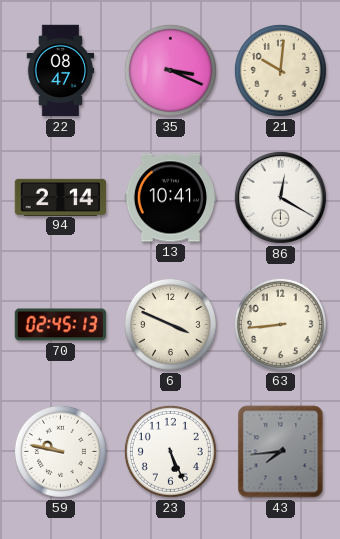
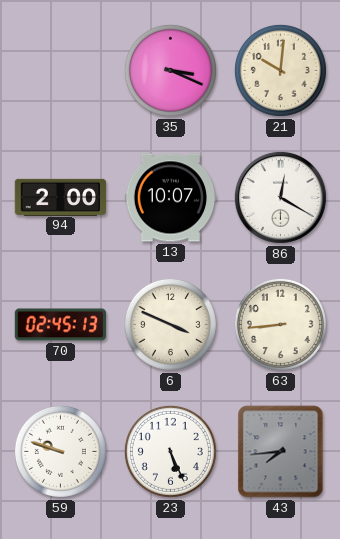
22: 08:47 -> none (61, 71)
94: 2:14 -> 2:00 (61, 197)
13: 10:41 -> 10:07 (171, 198)
59: 9:47 -> 9:48 (60, 451)
